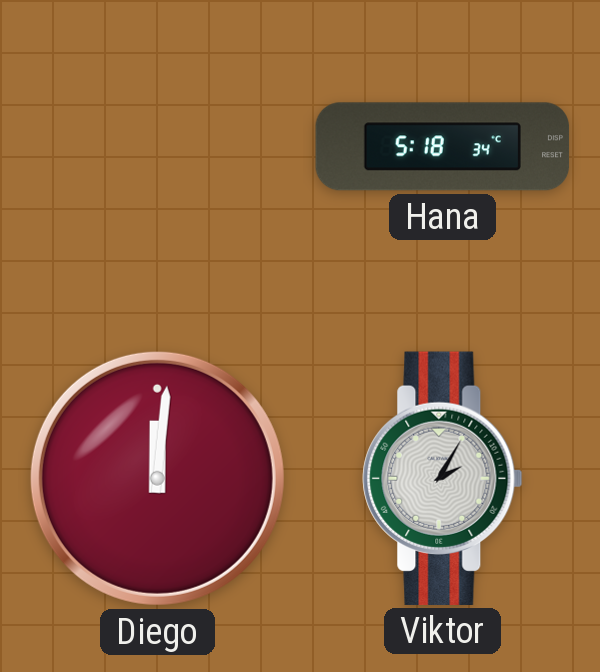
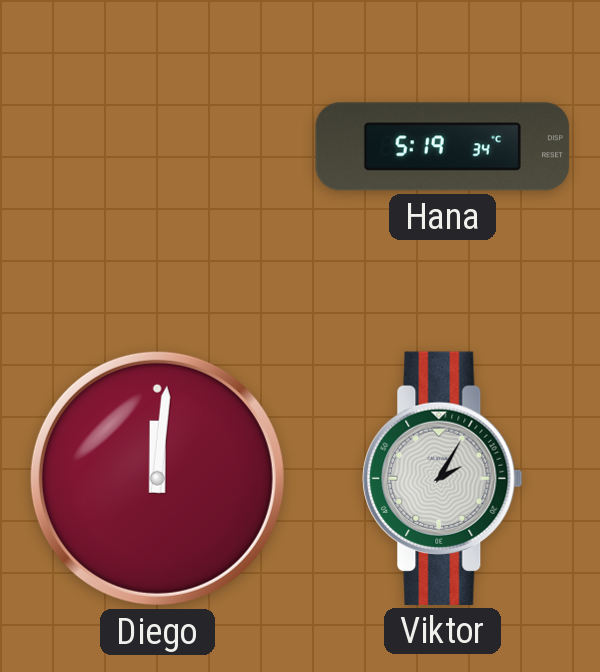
Hana: 5:18 -> 5:19 (443, 147)
